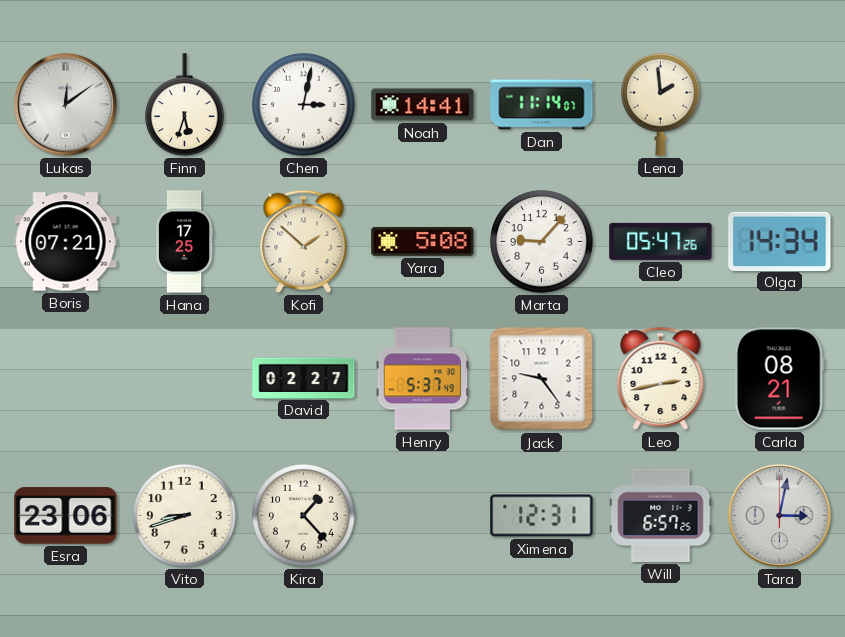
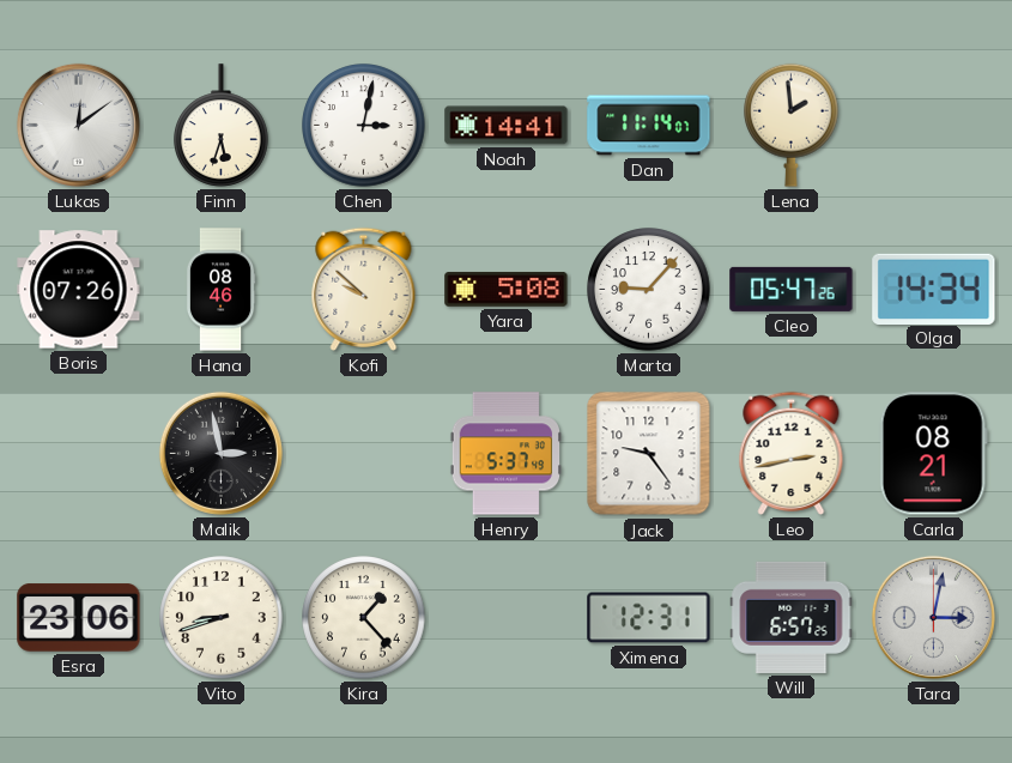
Boris: 07:21 -> 07:26 (79, 290)
Hana: 17:25 -> 08:46 (220, 290)
Kofi: 1:52 -> 9:52 (364, 289)
Malik: none -> 2:58 (220, 453)
David: 02:27 -> none (304, 378)
